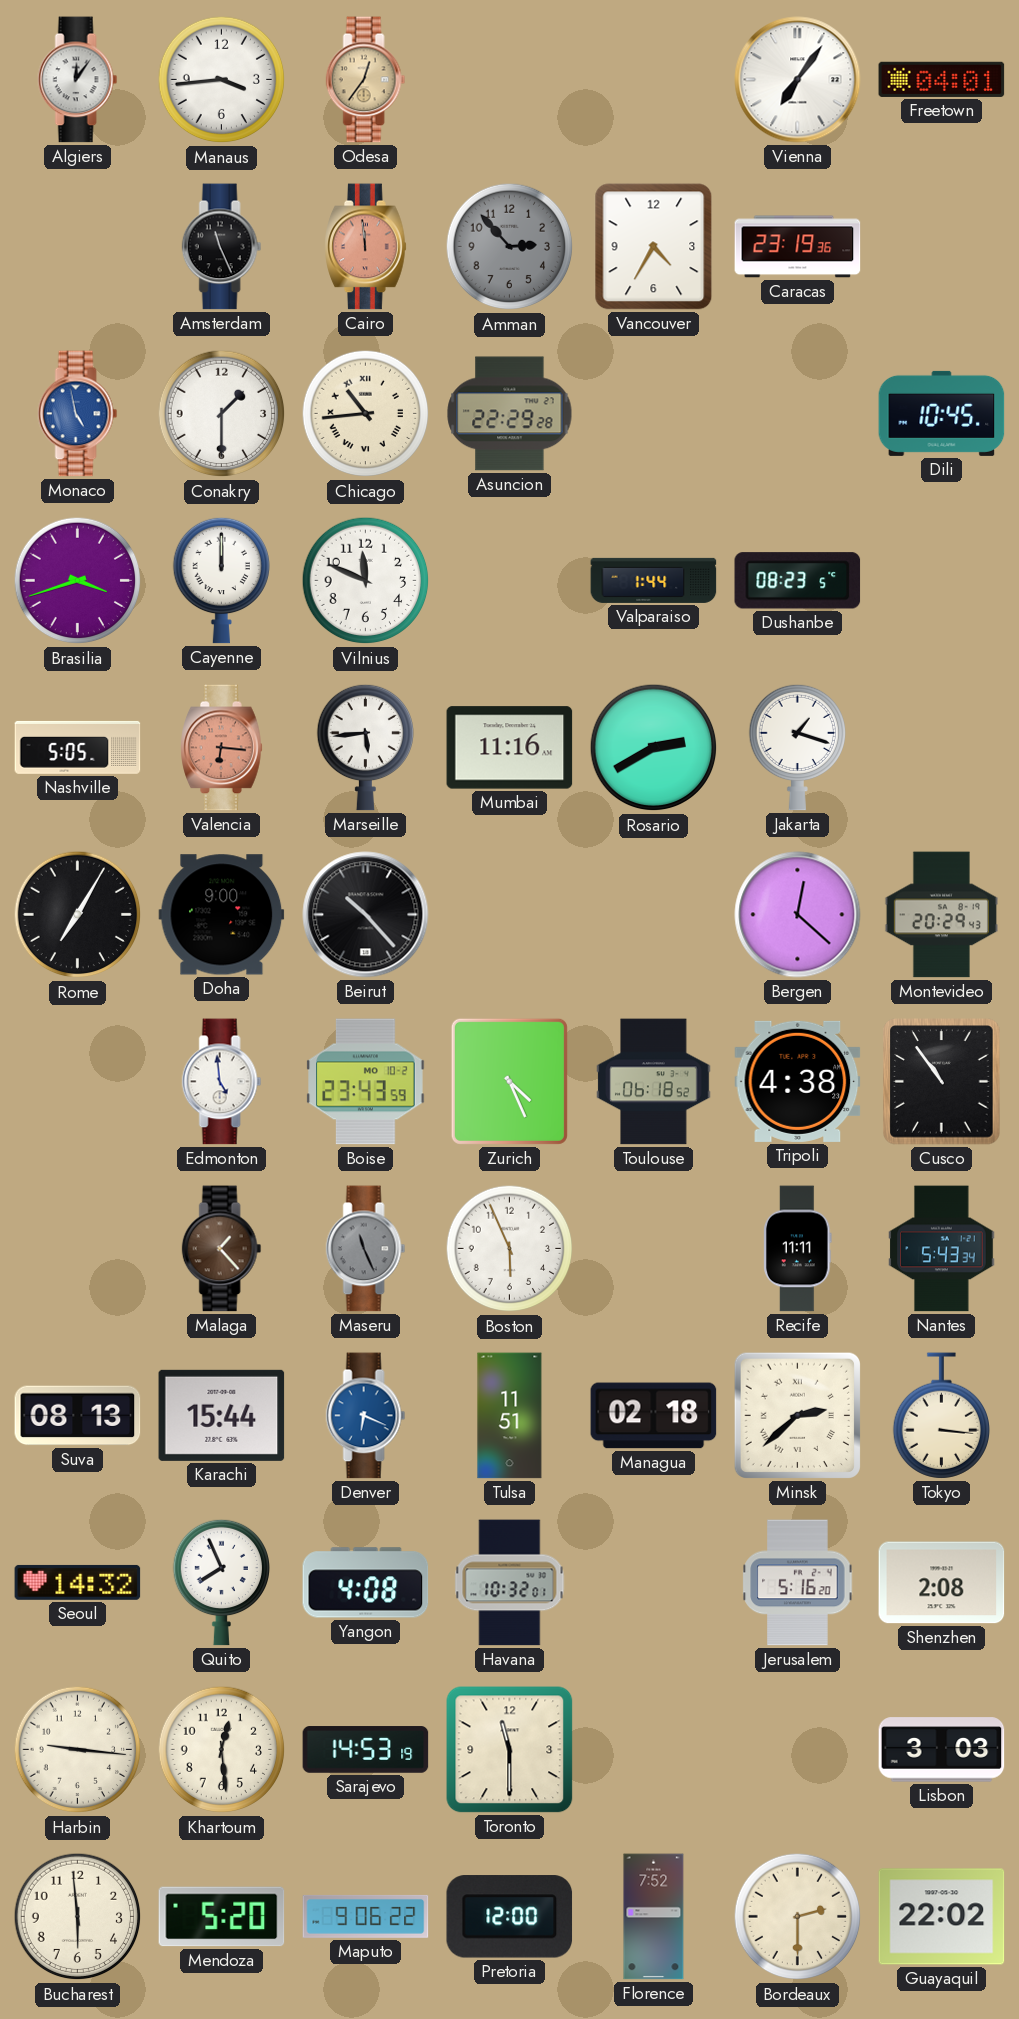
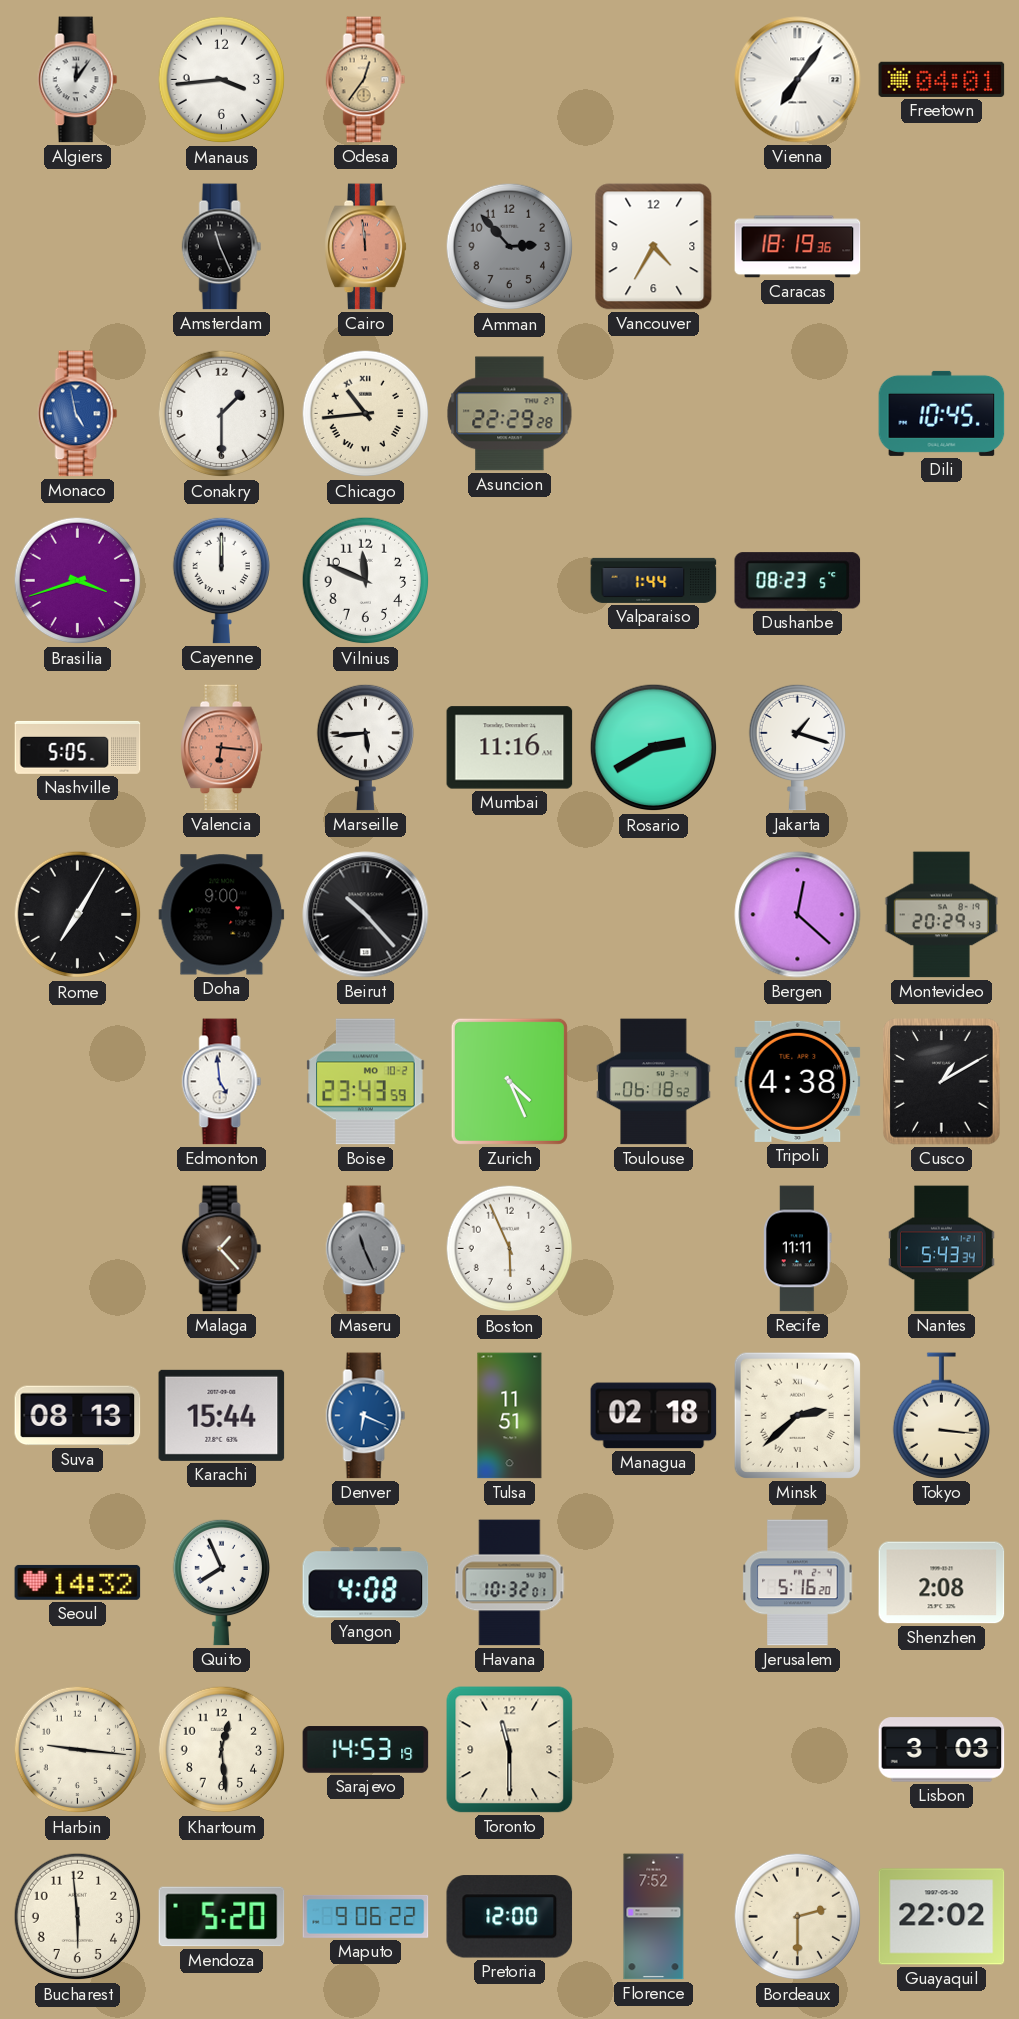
Caracas: 23:19 -> 18:19 (798, 247)
Cusco: 10:54 -> 1:10 (942, 1082)
